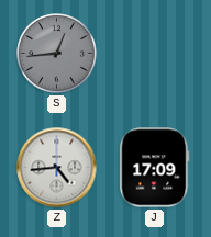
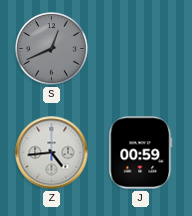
S: 12:44 -> 12:41 (52, 49)
J: 17:09 -> 00:59 (141, 153)
